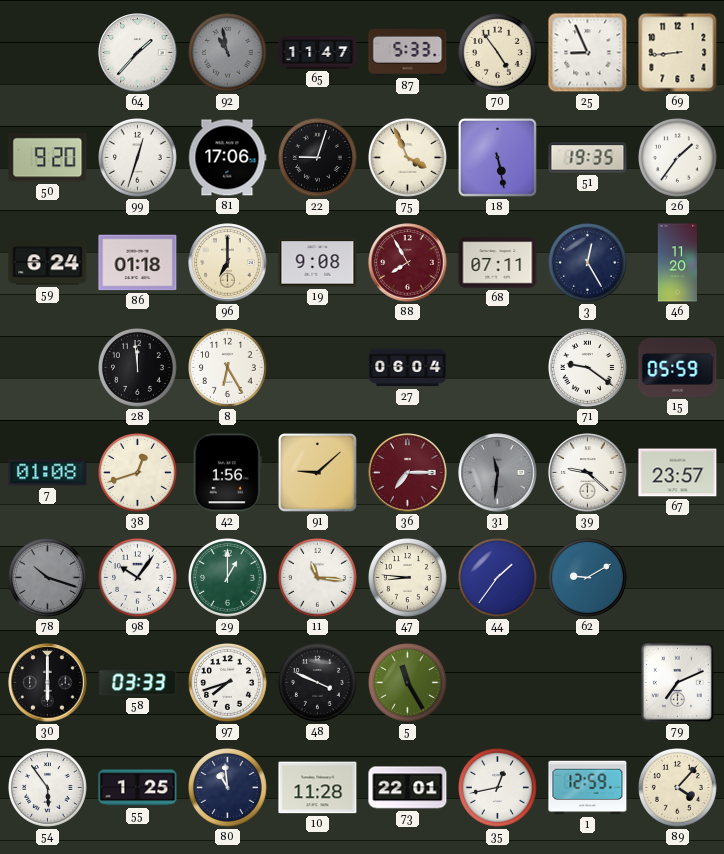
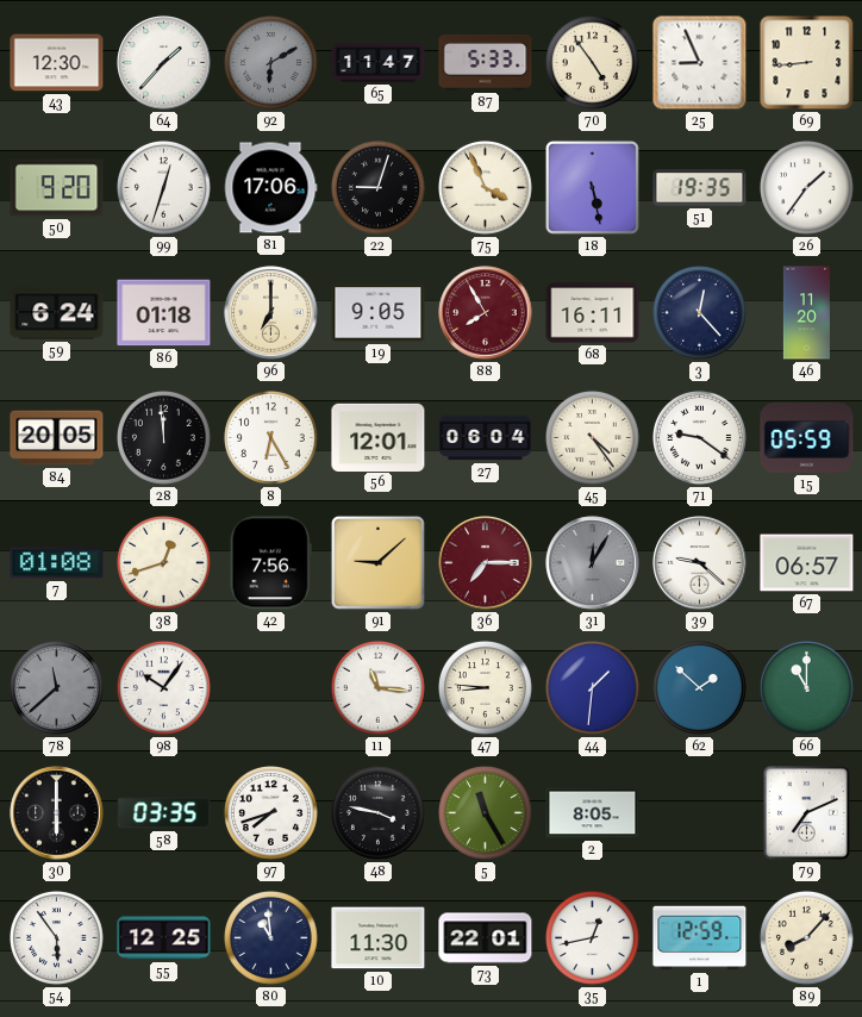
43: none -> 12:30 (57, 63)
92: 10:58 -> 6:10 (271, 63)
19: 9:08 -> 9:05 (379, 313)
68: 07:11 -> 16:11 (593, 313)
3: 12:25 -> 12:23 (700, 313)
84: none -> 20:05 (57, 438)
56: none -> 12:01 (379, 437)
45: none -> 4:24 (593, 438)
42: 1:56 -> 7:56 (270, 563)
31: 11:31 -> 12:05 (593, 563)
67: 23:57 -> 06:57 (807, 563)
78: 10:18 -> 11:38 (57, 688)
29: 1:00 -> none (228, 578)
44: 1:36 -> 1:31 (593, 688)
62: 9:10 -> 1:52 (700, 688)
66: none -> 11:00 (807, 688)
58: 03:33 -> 03:35 (164, 813)
48: 3:49 -> 3:47 (379, 813)
2: none -> 8:05 (593, 813)
55: 1:25 -> 12:25 (164, 938)
10: 11:28 -> 11:30 (379, 938)
89: 4:07 -> 8:07 (807, 938)
